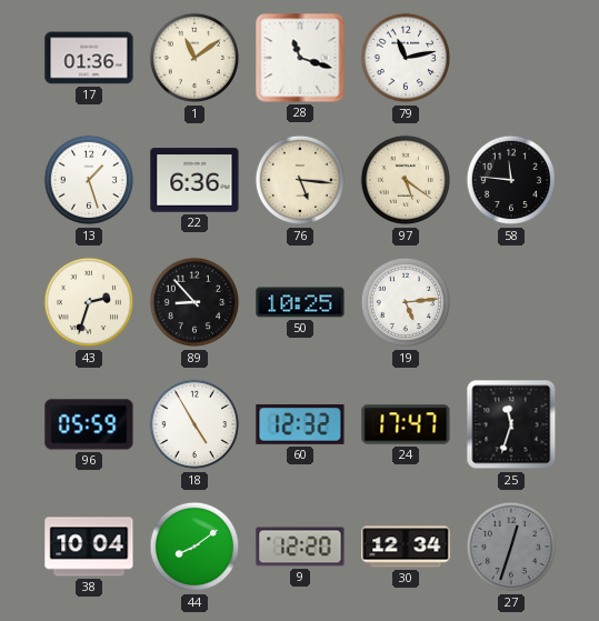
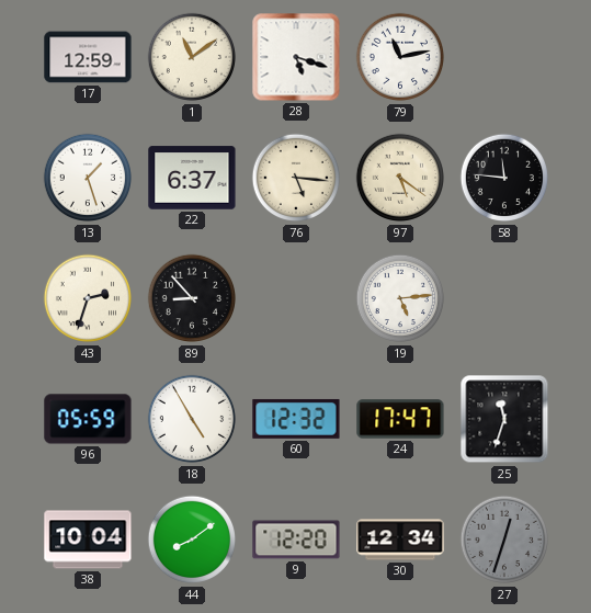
17: 01:36 -> 12:59 (88, 57)
28: 11:18 -> 5:18 (296, 57)
22: 6:36 -> 6:37 (192, 178)
50: 10:25 -> none (300, 302)
